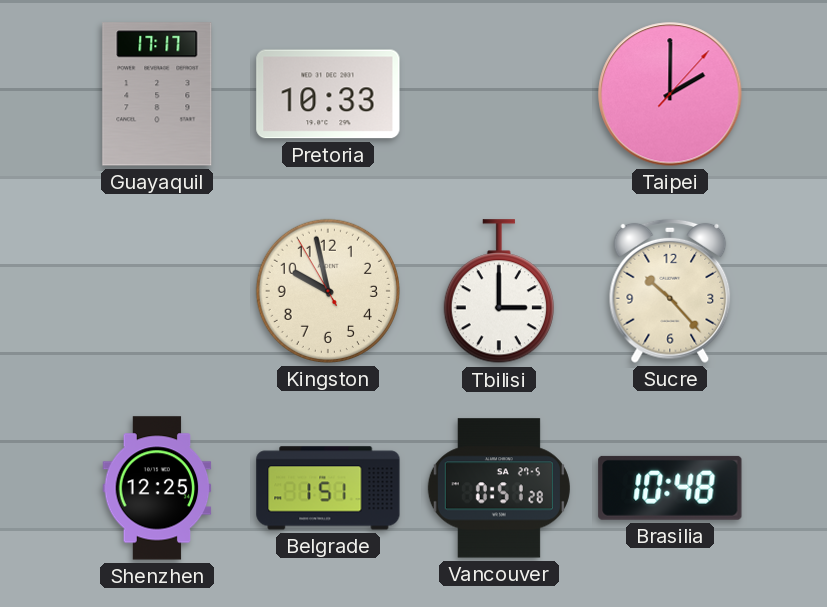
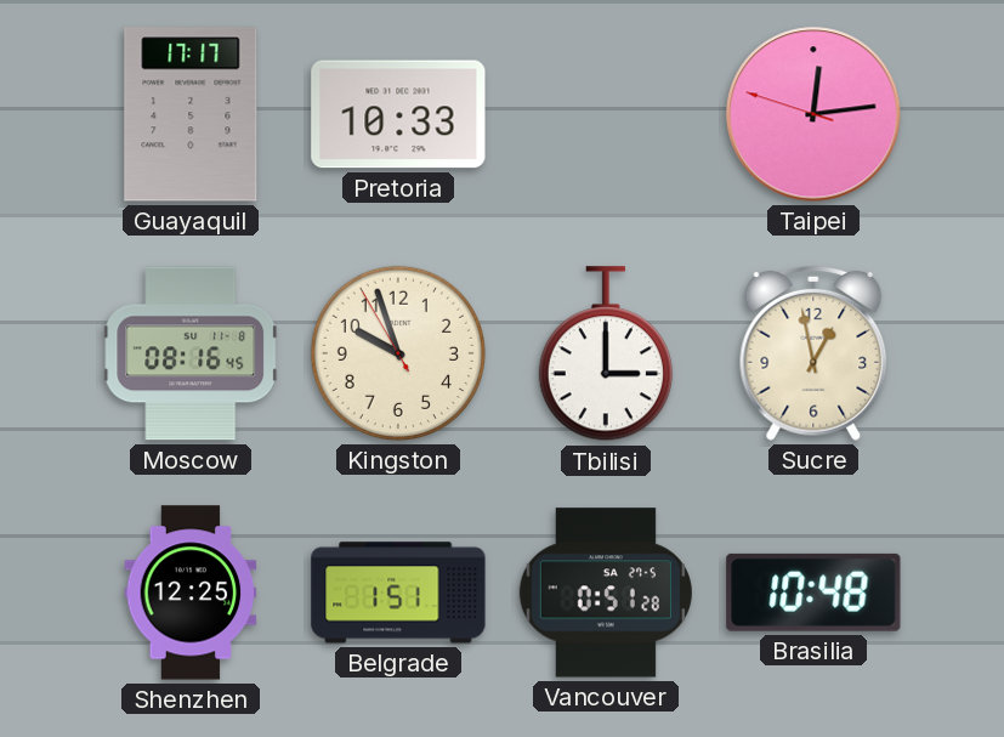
Taipei: 2:00 -> 12:13 (813, 114)
Moscow: none -> 08:16 (191, 353)
Kingston: 9:57 -> 9:56 (398, 353)
Sucre: 10:23 -> 12:58 (813, 353)
